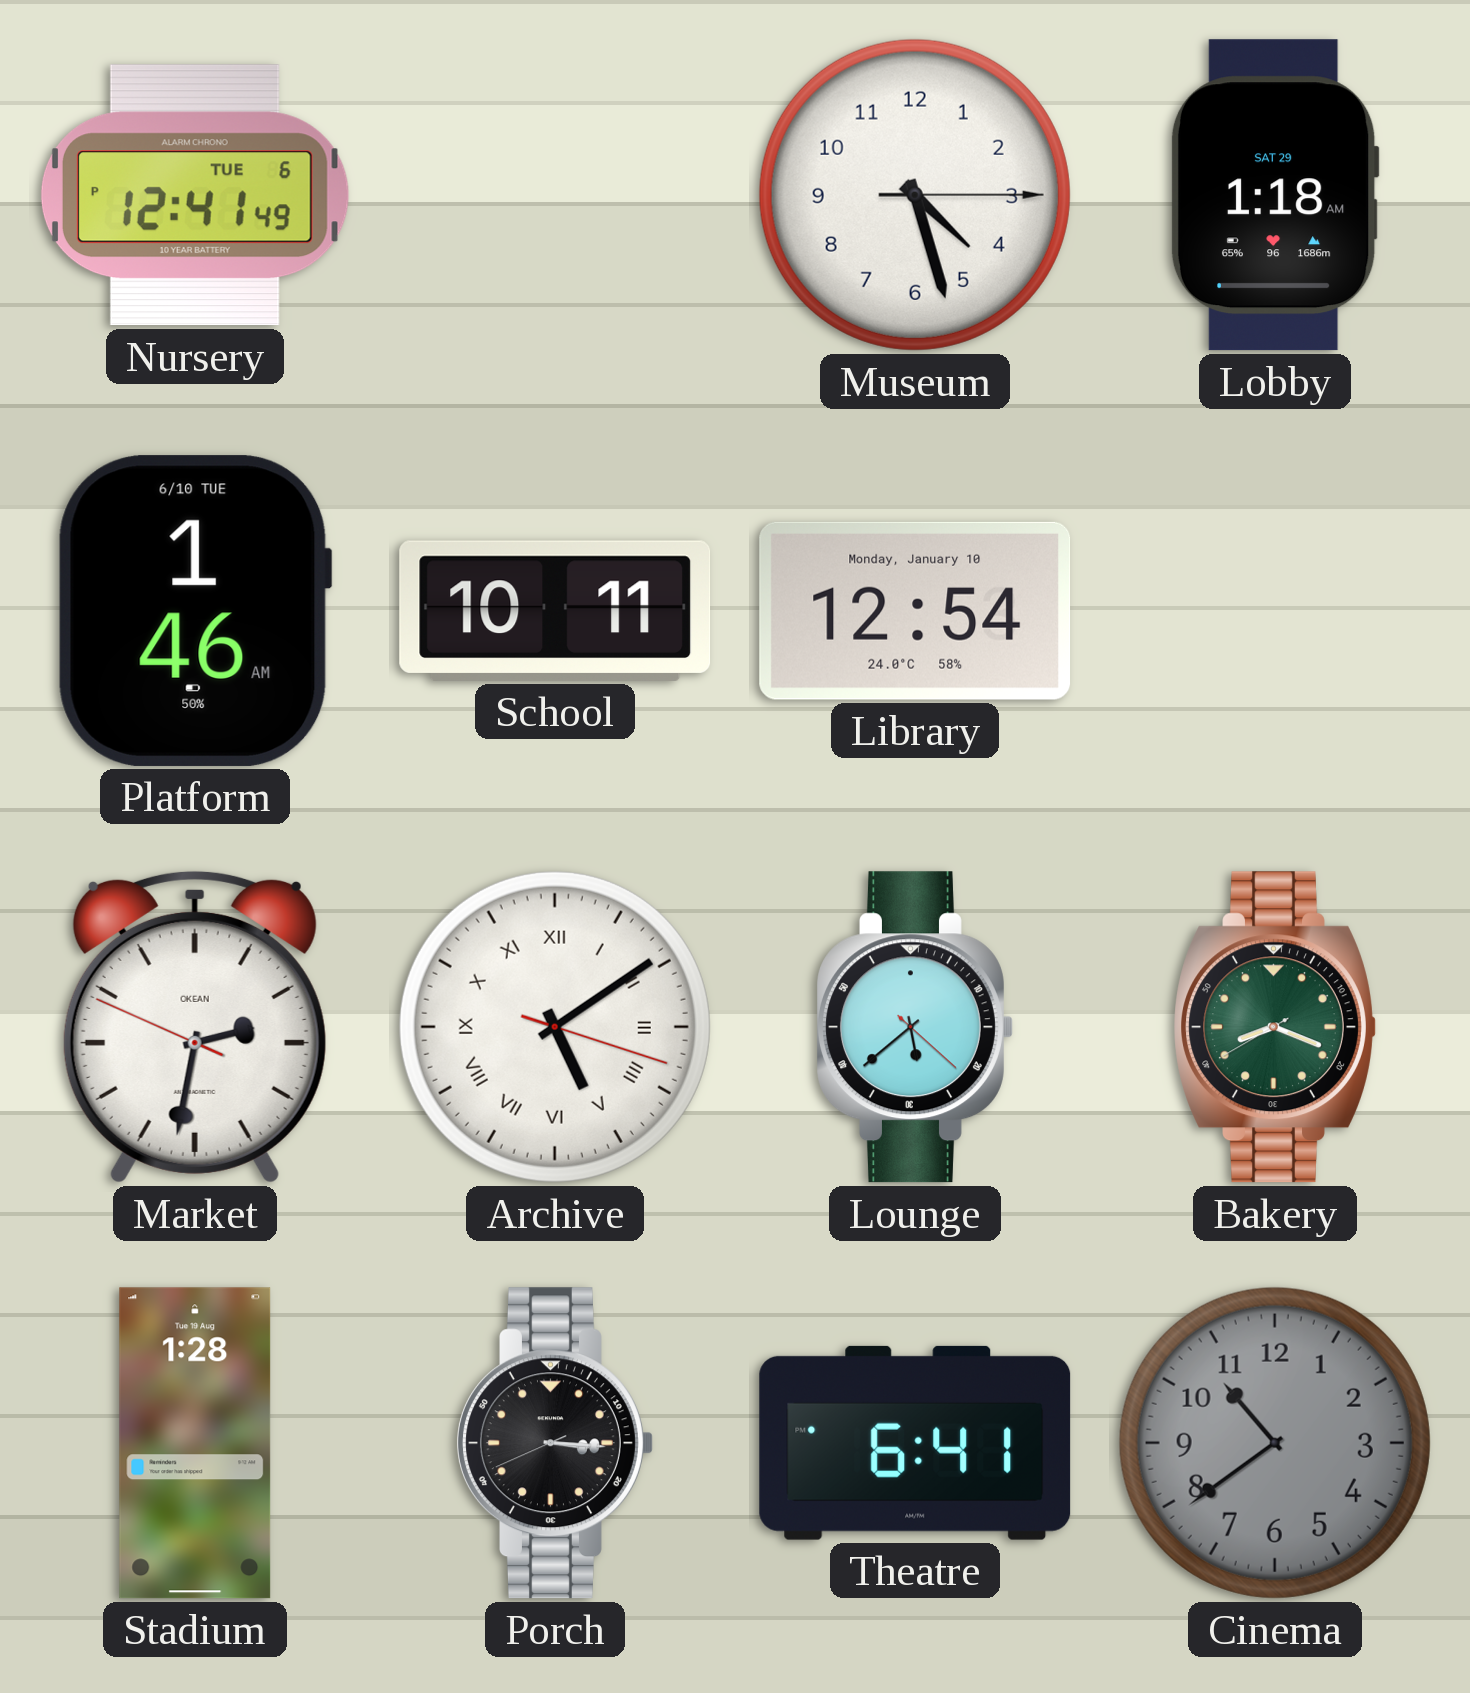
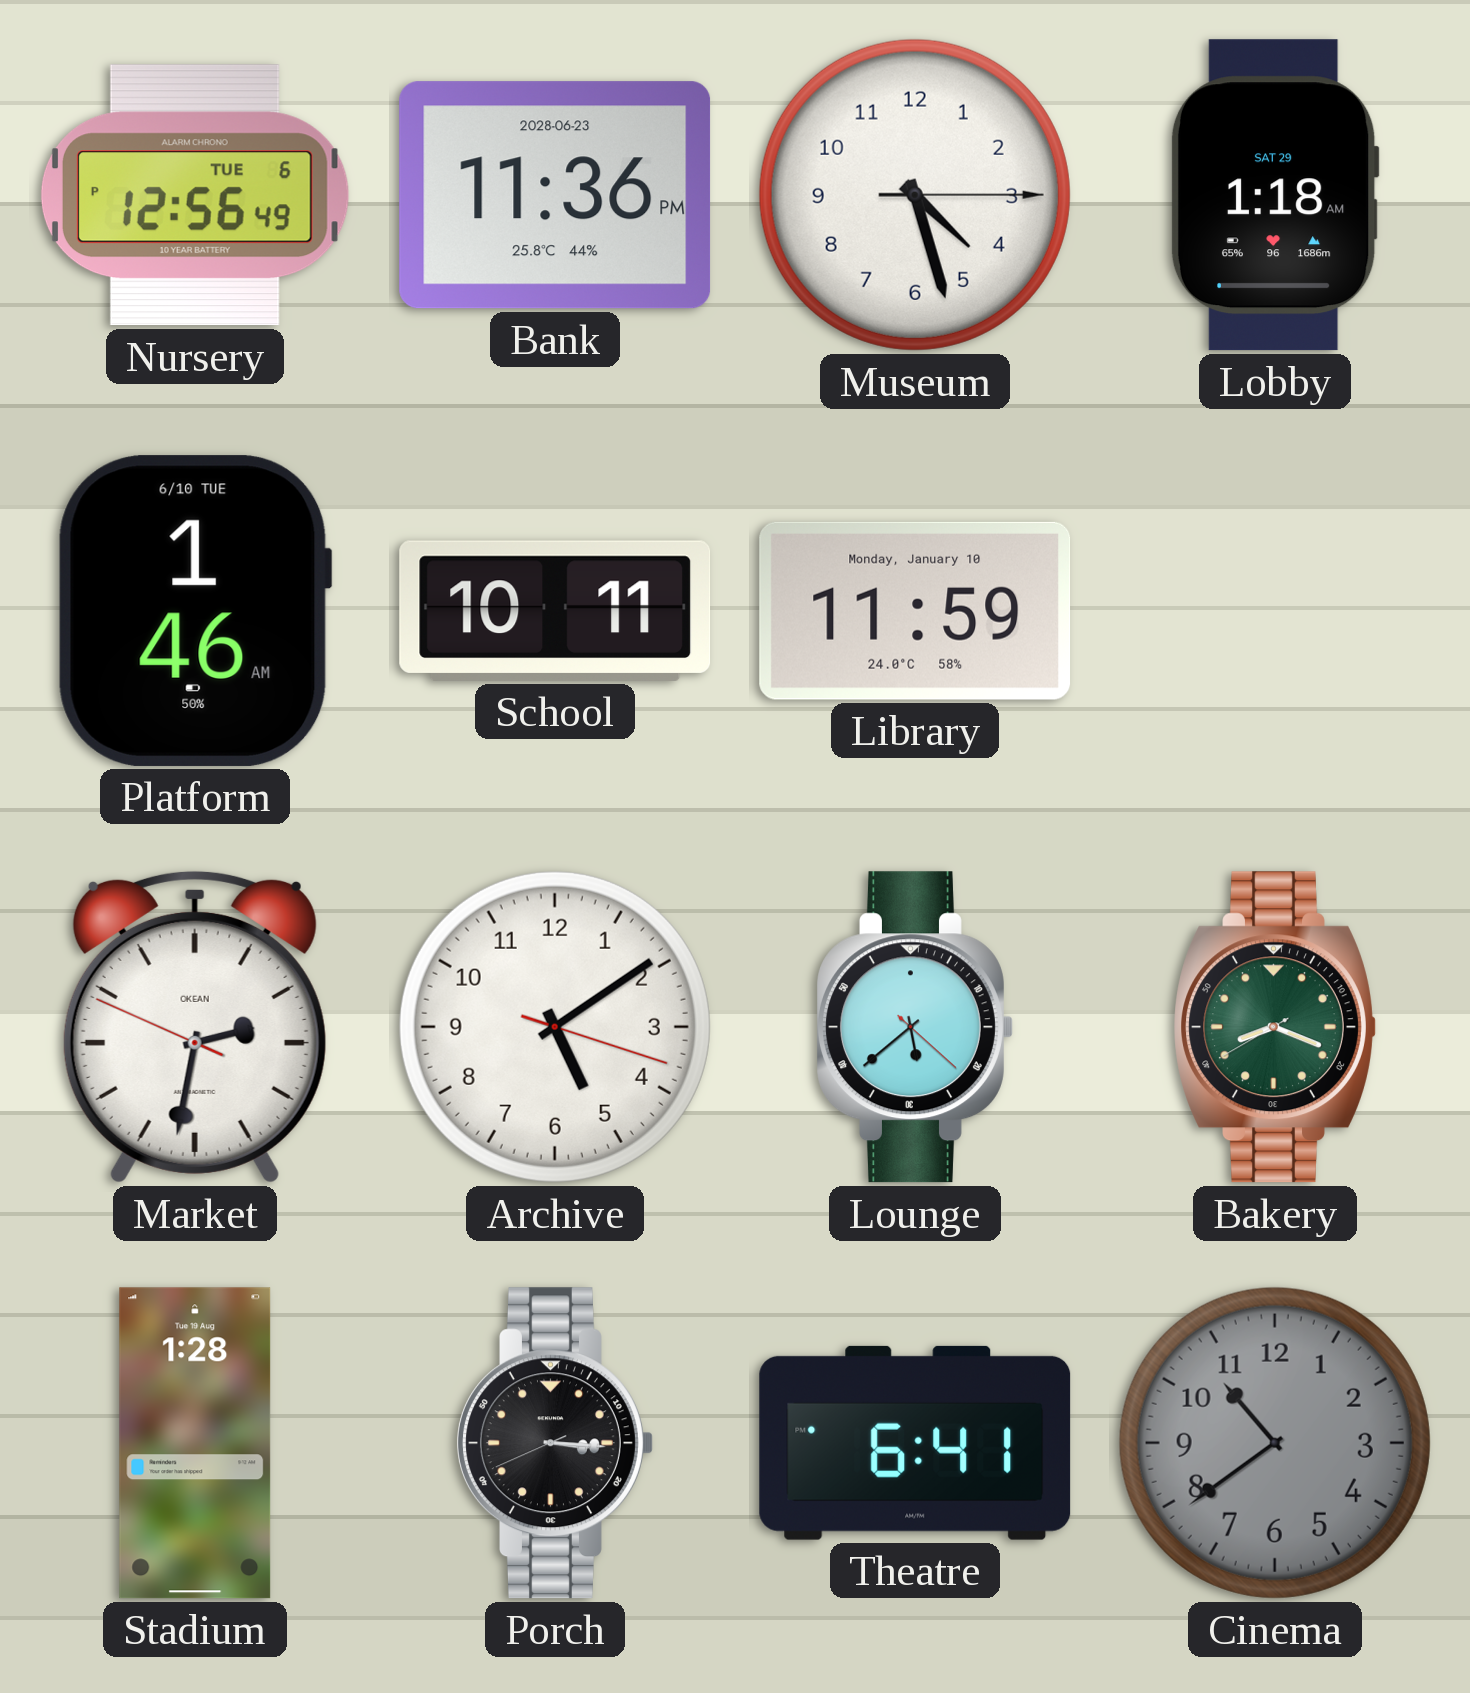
Nursery: 12:41 -> 12:56 (195, 195)
Bank: none -> 11:36 (555, 195)
Library: 12:54 -> 11:59 (915, 611)
Archive numerals: Roman -> Arabic (555, 1027)
